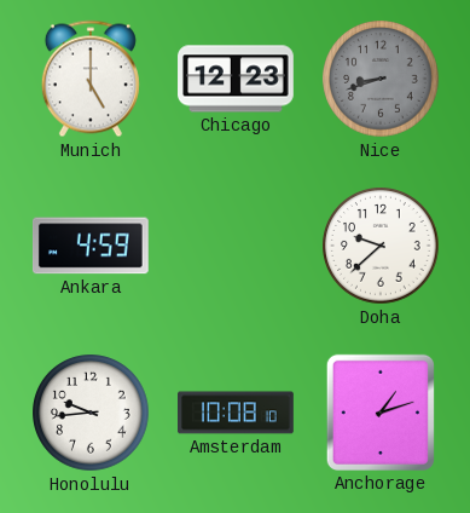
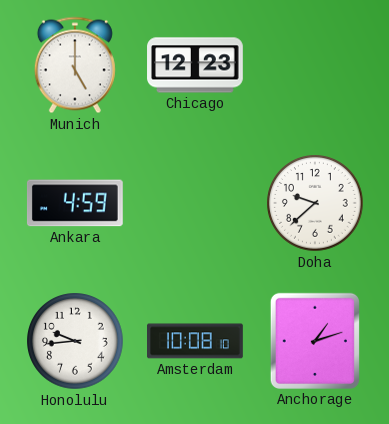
Nice: 8:42 -> none (381, 79)
